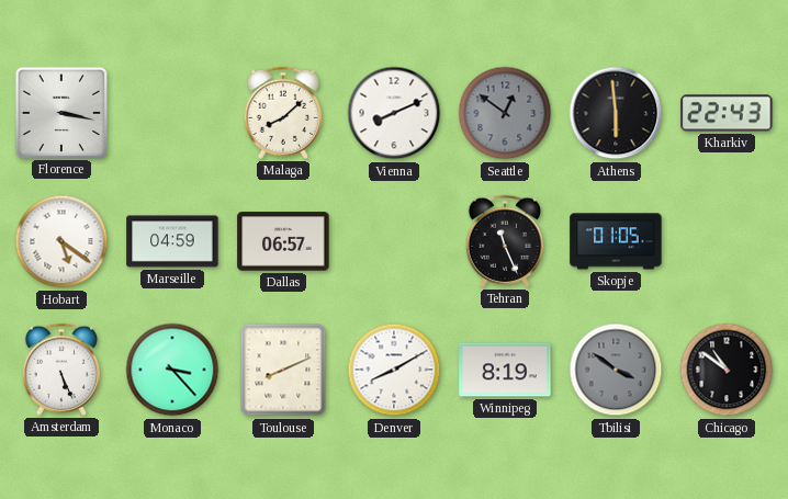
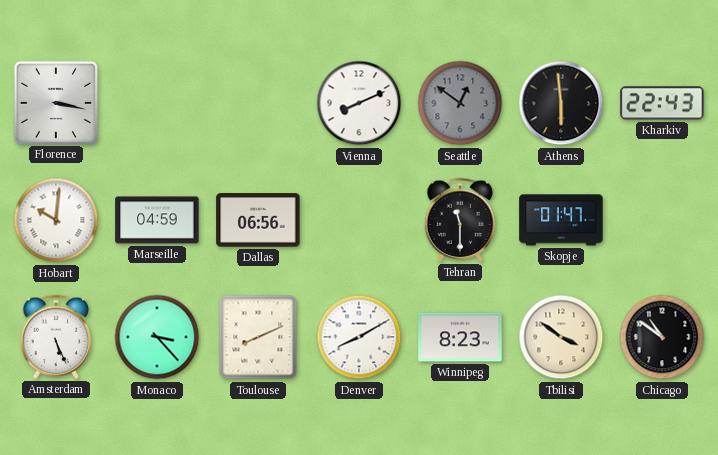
Malaga: 8:08 -> none (283, 113)
Hobart: 5:21 -> 10:01 (56, 220)
Dallas: 06:57 -> 06:56 (258, 220)
Tehran: 11:26 -> 11:30 (460, 220)
Skopje: 01:05 -> 01:47 (561, 220)
Winnipeg: 8:19 -> 8:23 (460, 337)
Tbilisi dial: grey -> cream (561, 337)
